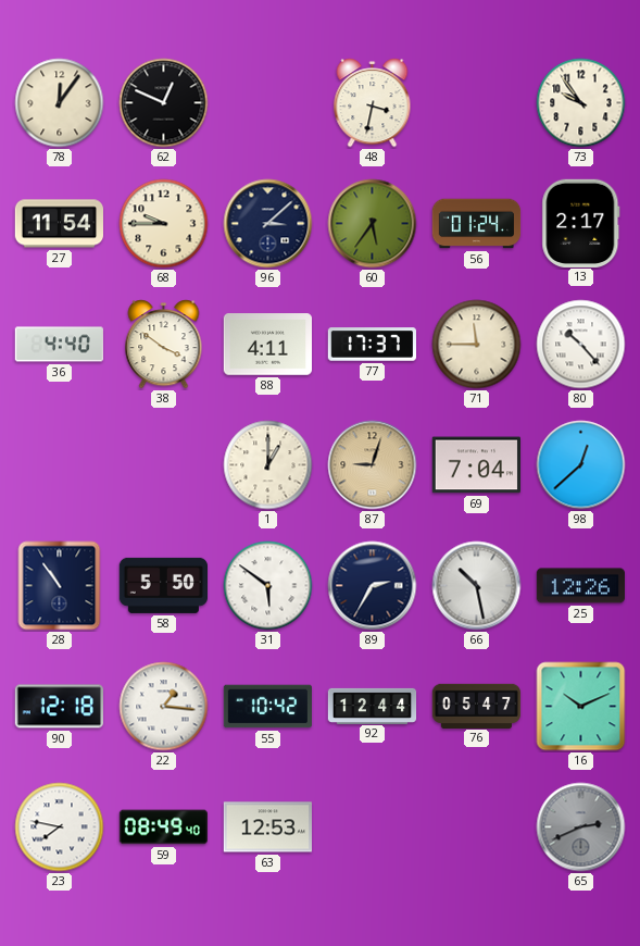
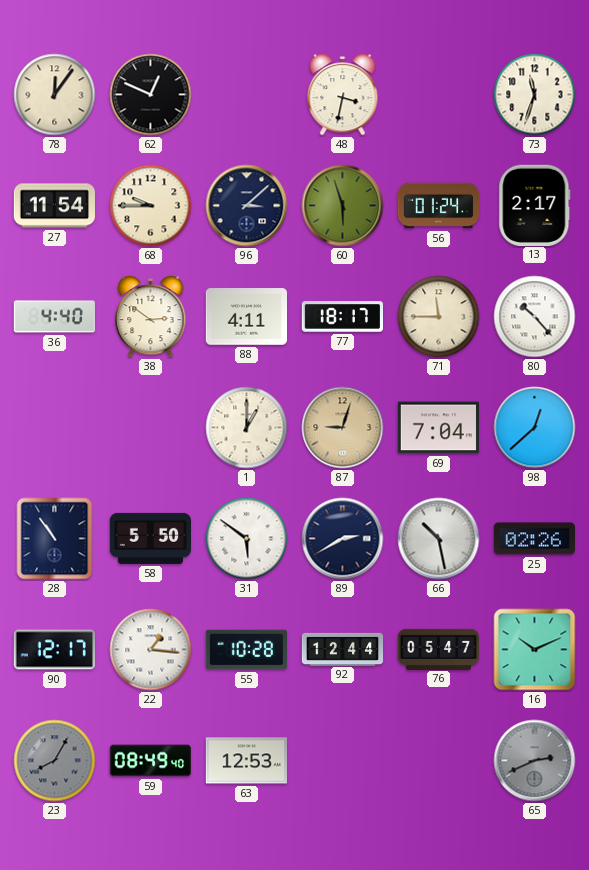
73: 9:54 -> 11:33 (535, 95)
60: 5:36 -> 5:57 (343, 206)
38: 3:51 -> 2:51 (151, 317)
77: 17:37 -> 18:17 (342, 317)
89: 2:35 -> 2:40 (343, 539)
25: 12:26 -> 02:26 (534, 539)
90: 12:18 -> 12:17 (54, 650)
55: 10:42 -> 10:28 (246, 650)
23: 7:47 -> 8:05 (55, 761)
23 dial: white -> grey (55, 761)
